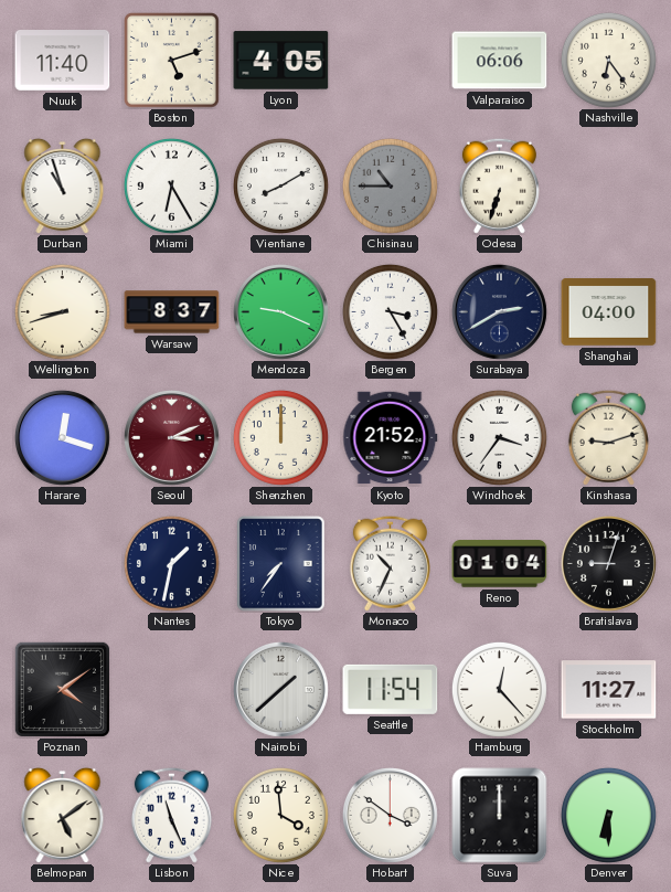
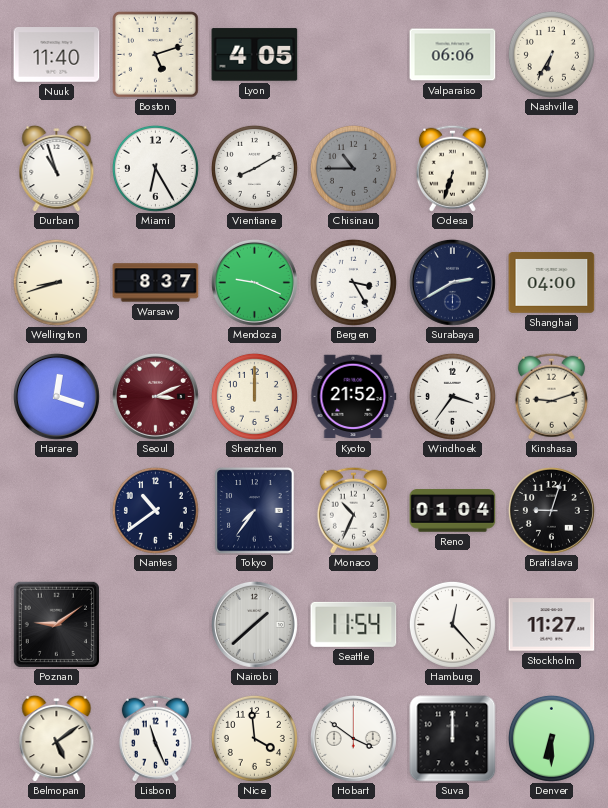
Nashville: 6:24 -> 6:35 (551, 54)
Nantes: 1:32 -> 10:39 (155, 510)
Poznan: 4:09 -> 9:09 (56, 624)
